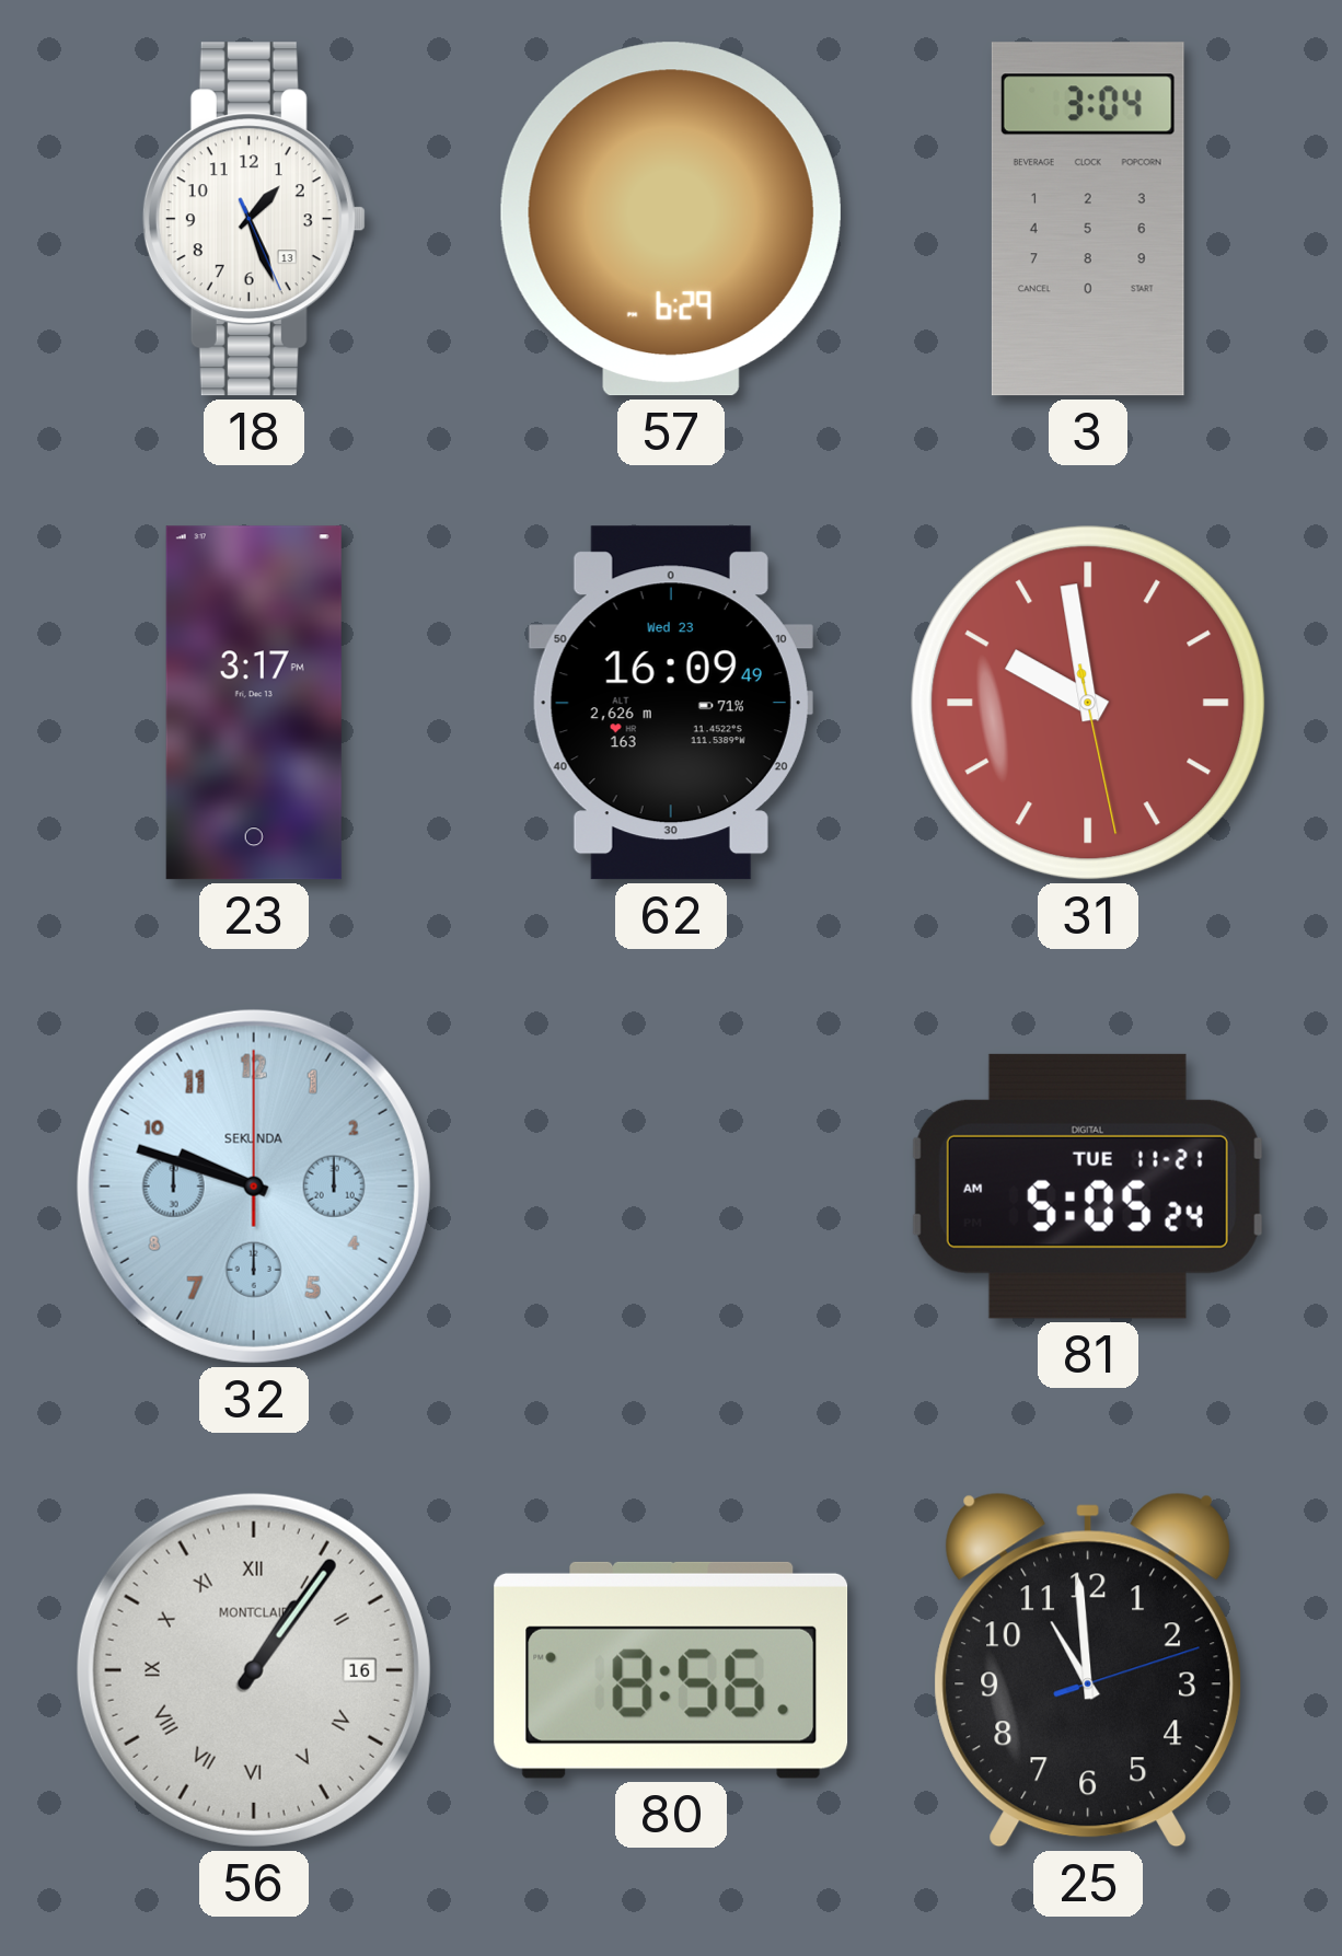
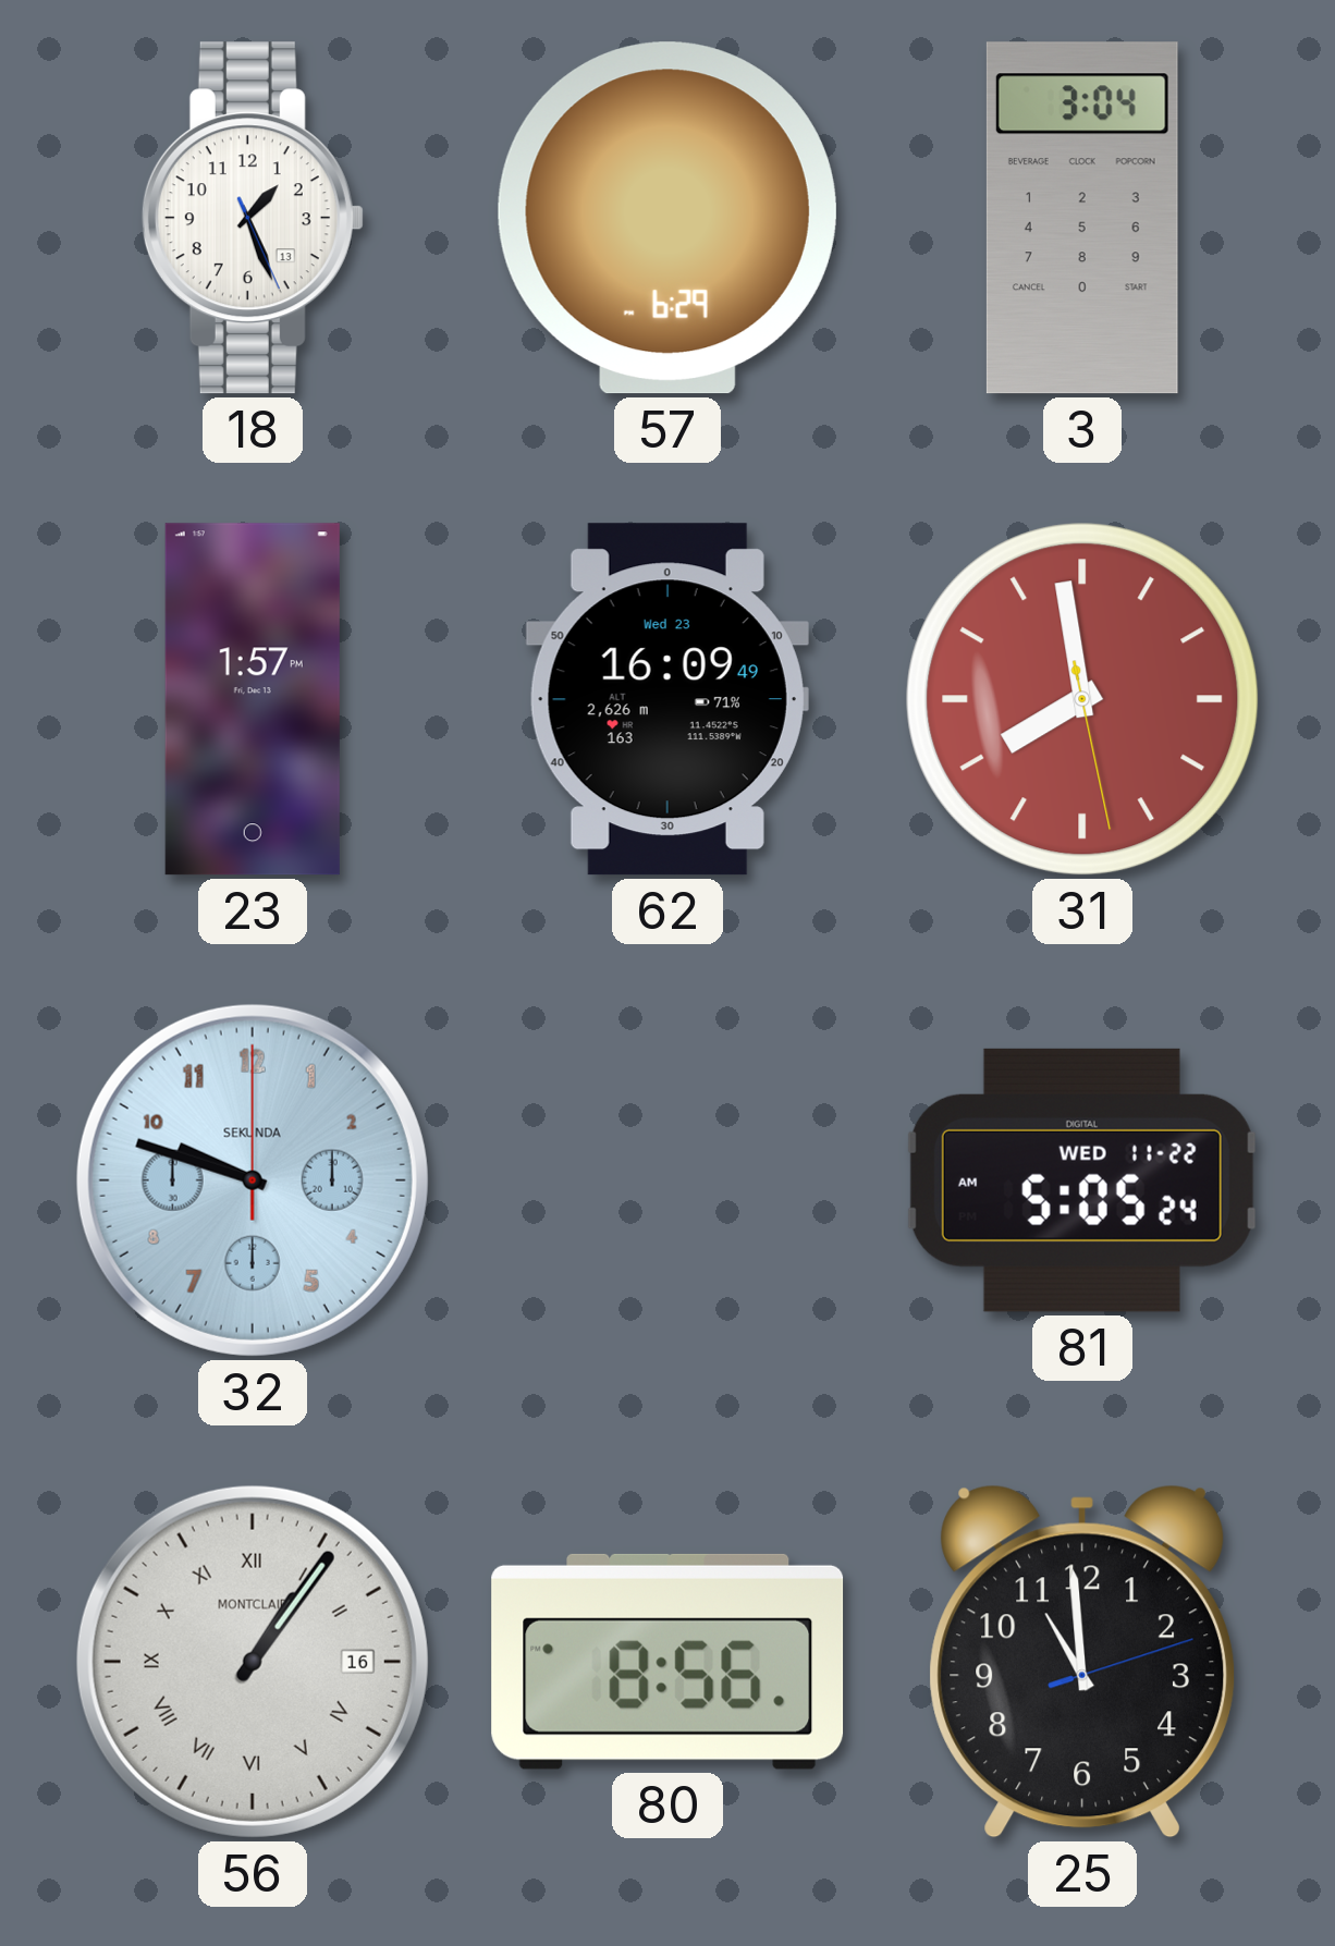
23: 3:17 -> 1:57 (253, 699)
31: 9:58 -> 7:58 (1082, 699)
81 date: TUE 11-21 -> WED 11-22 (1082, 1180)
